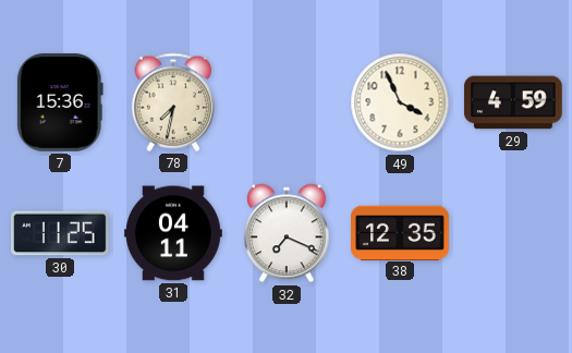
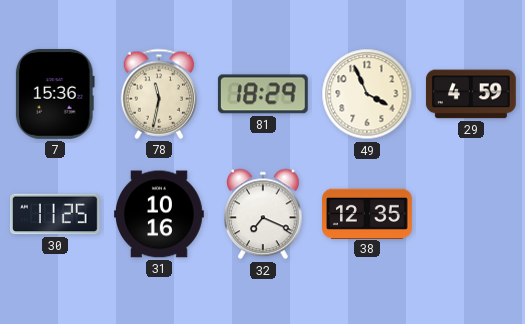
78: 7:32 -> 11:32 (159, 94)
81: none -> 18:29 (263, 94)
31: 04:11 -> 10:16 (160, 214)
